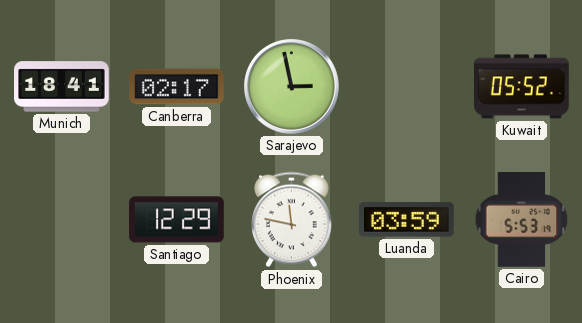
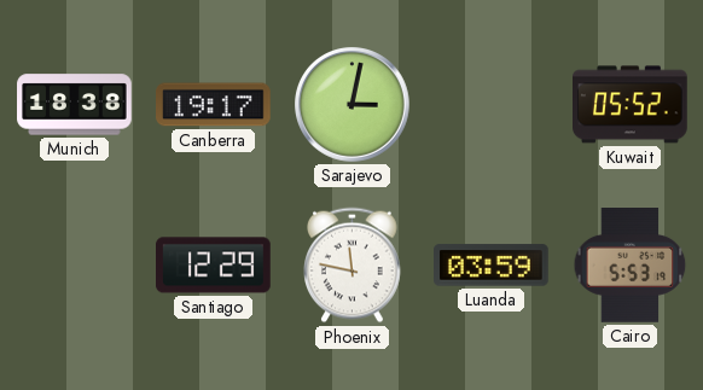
Munich: 18:41 -> 18:38 (75, 105)
Canberra: 02:17 -> 19:17 (214, 105)
Sarajevo: 2:58 -> 3:02 (353, 105)
